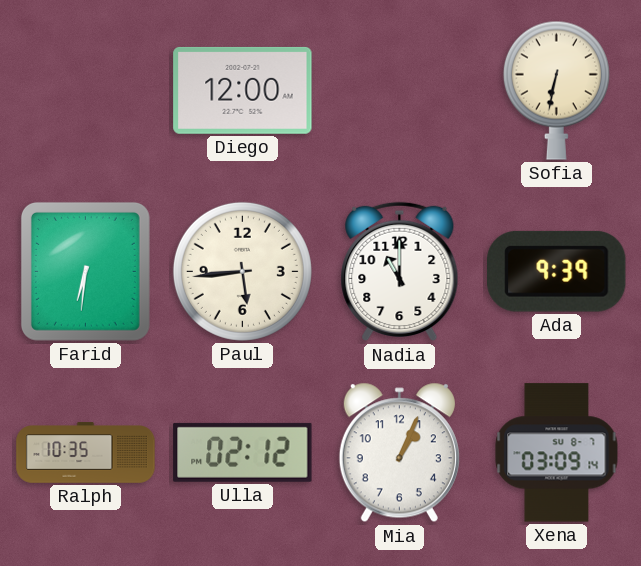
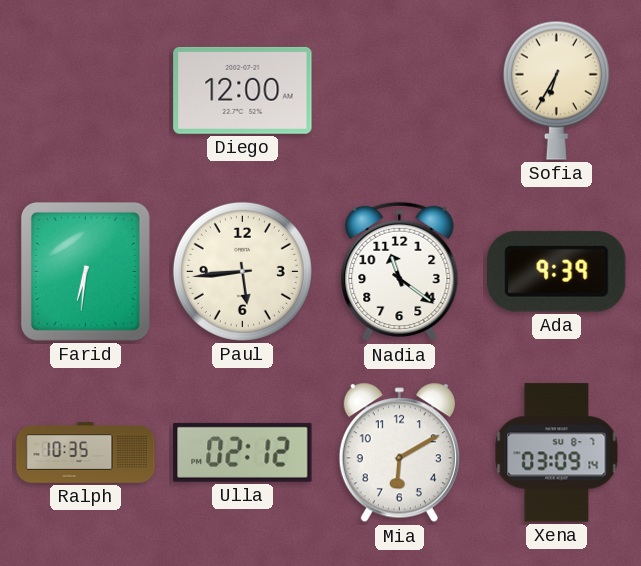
Sofia: 6:32 -> 6:35 (556, 90)
Nadia: 11:00 -> 11:21 (400, 272)
Mia: 1:04 -> 6:10 (399, 453)
